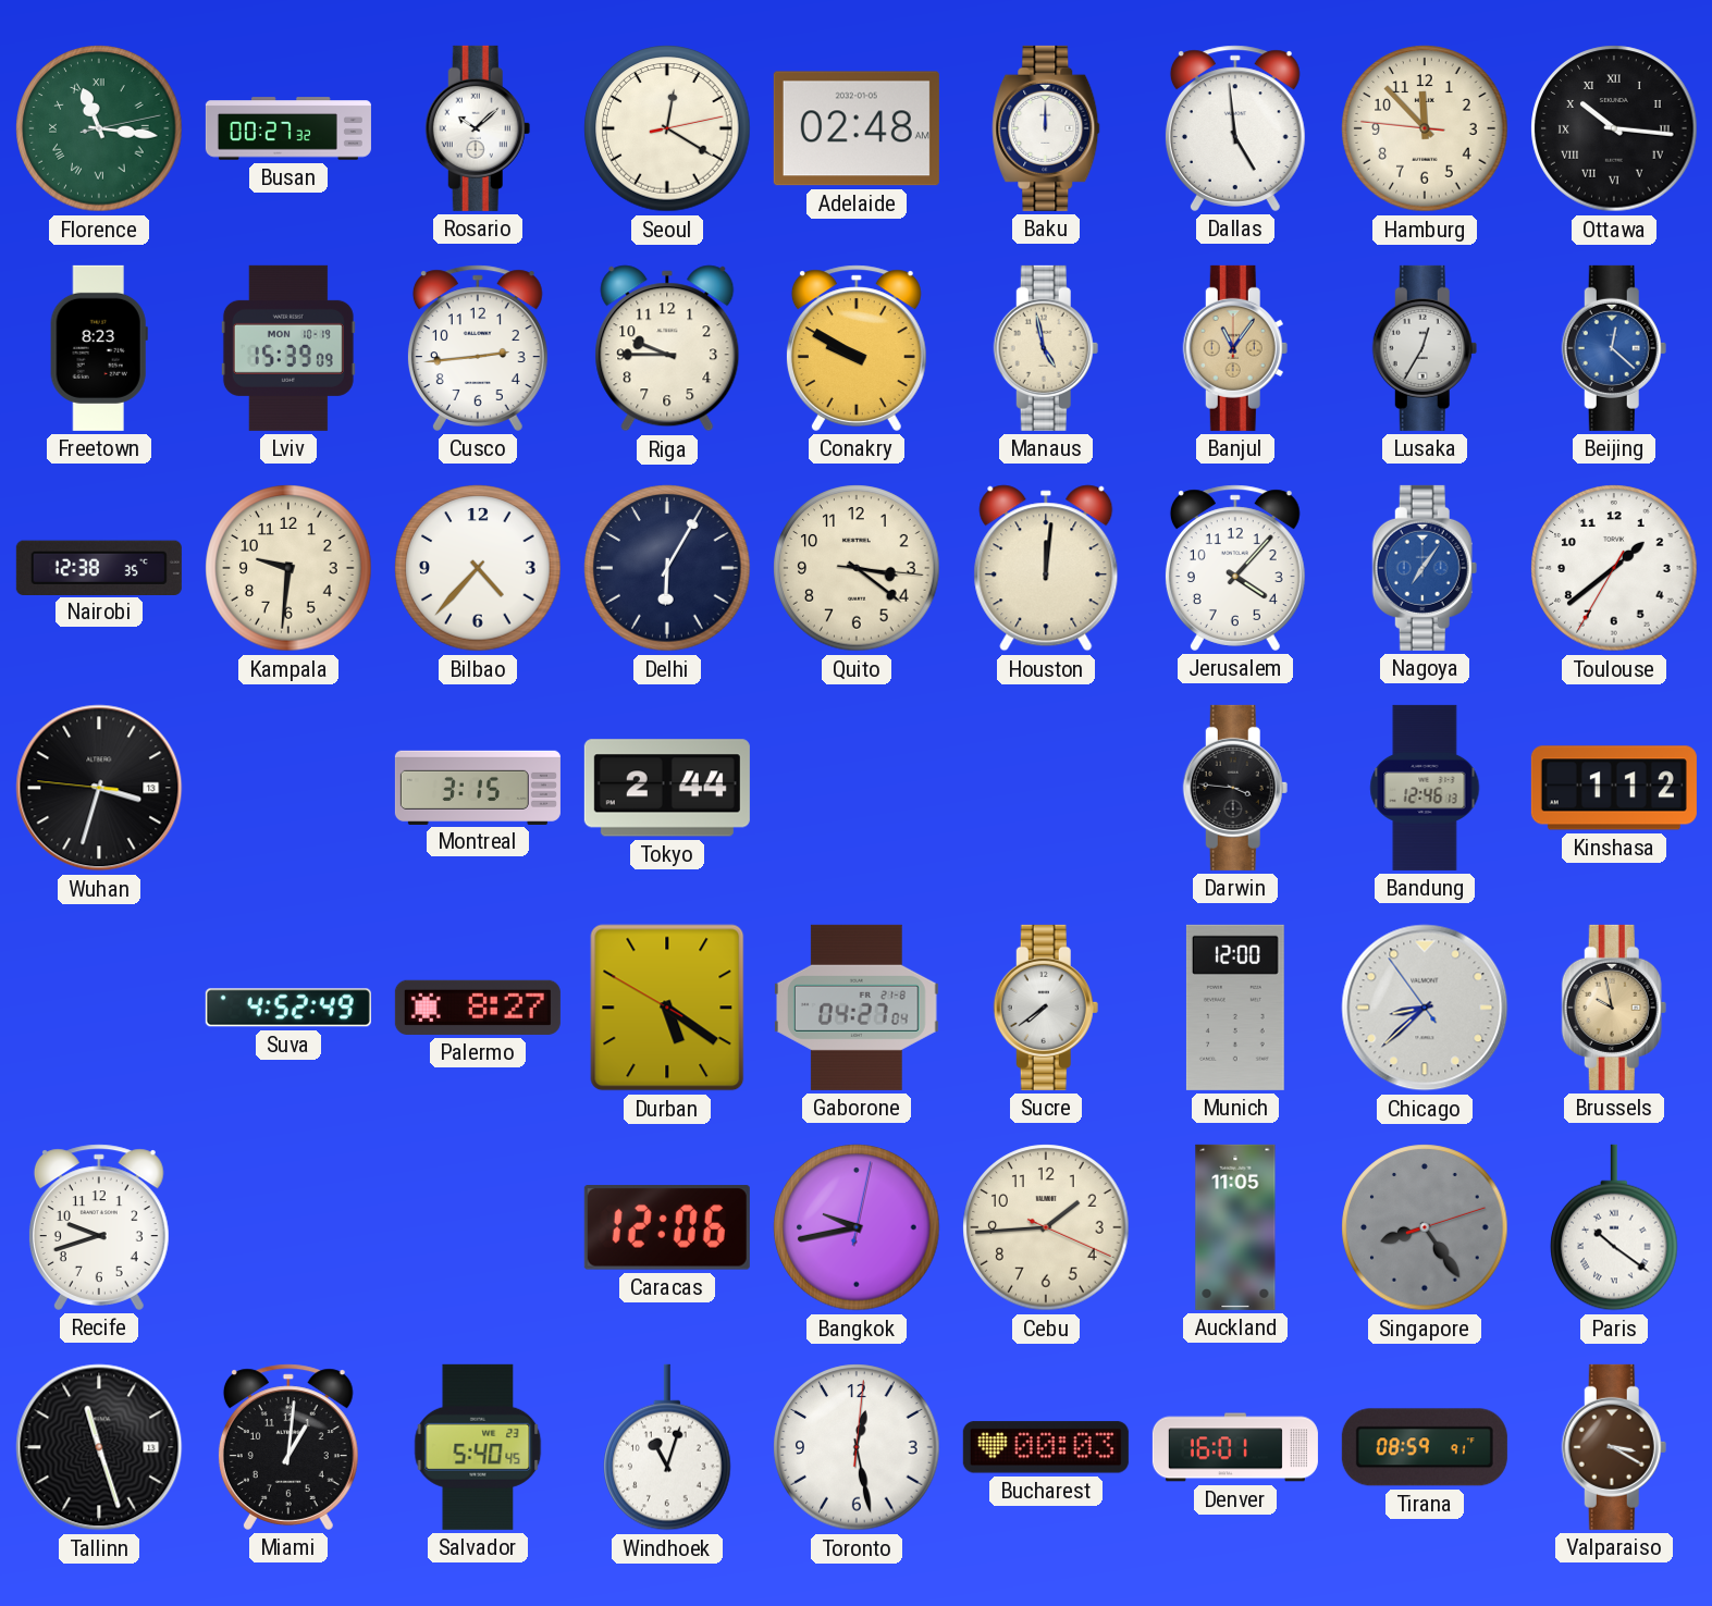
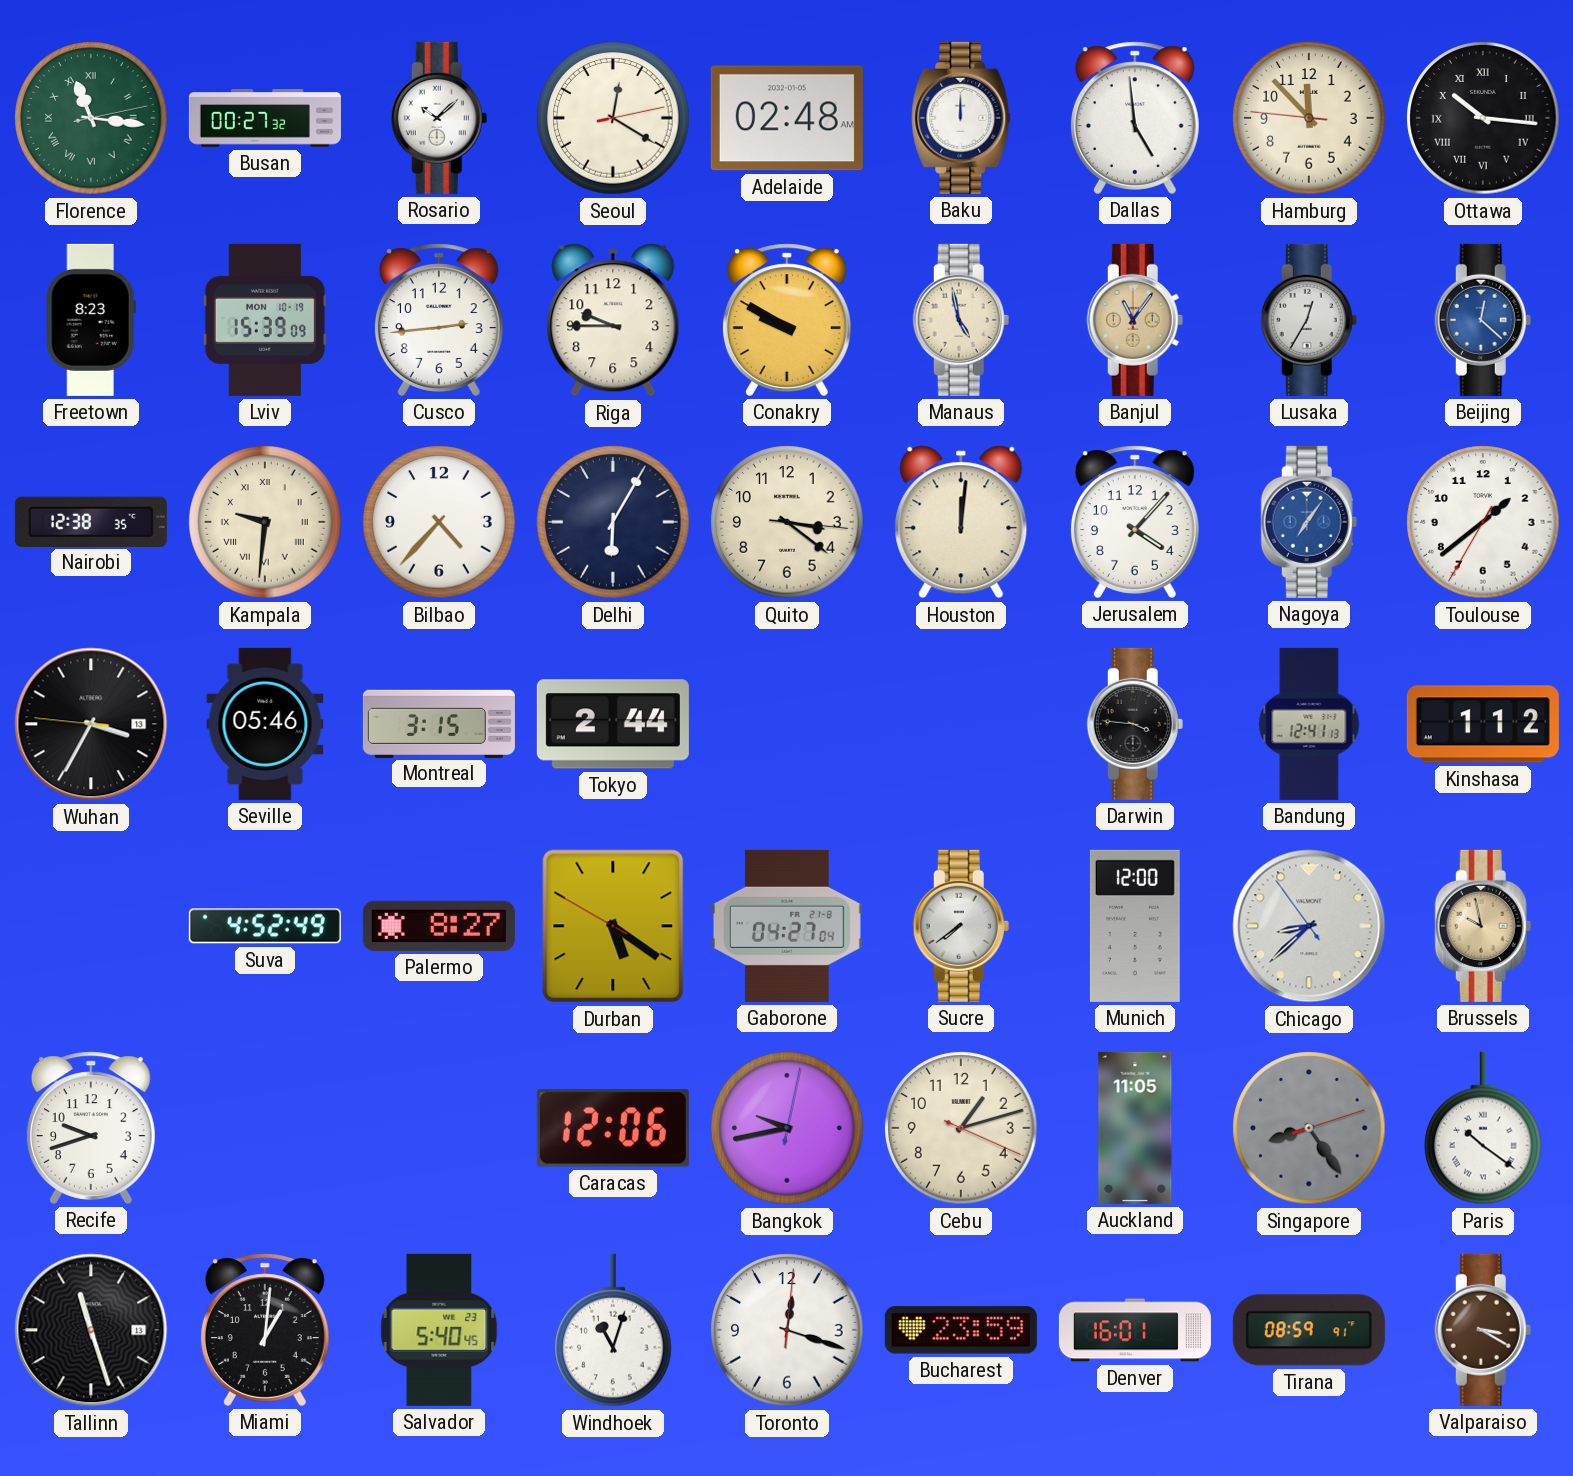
Kampala numerals: Arabic -> Roman (265, 522)
Wuhan: 3:32 -> 3:34 (91, 724)
Seville: none -> 05:46 (265, 724)
Bandung: 12:46 -> 12:41 (1309, 724)
Cebu: 1:44 -> 1:12 (961, 1128)
Toronto: 12:28 -> 12:18 (787, 1330)
Bucharest: 00:03 -> 23:59 (961, 1330)
